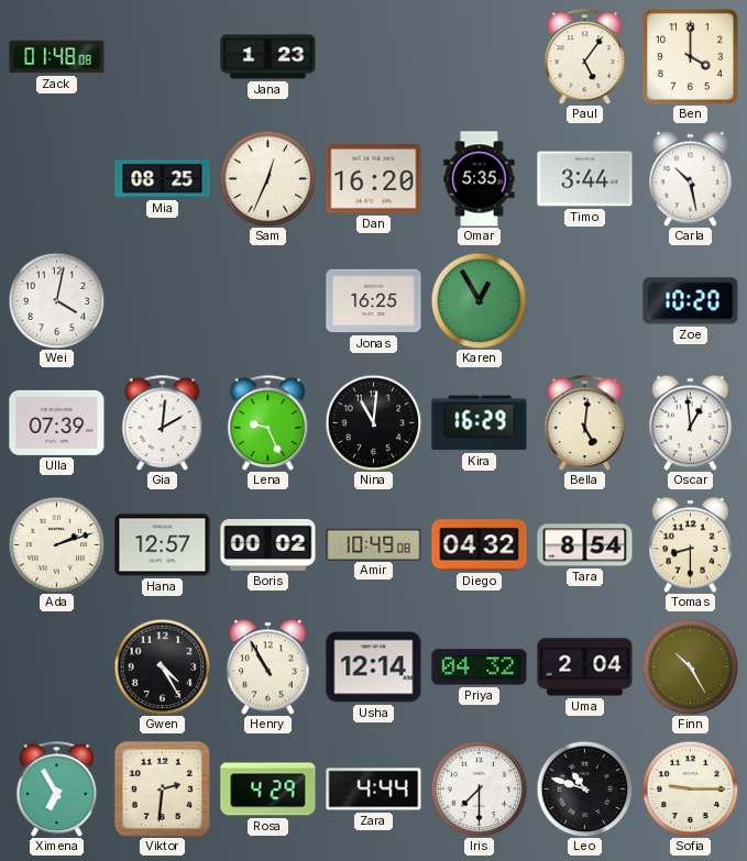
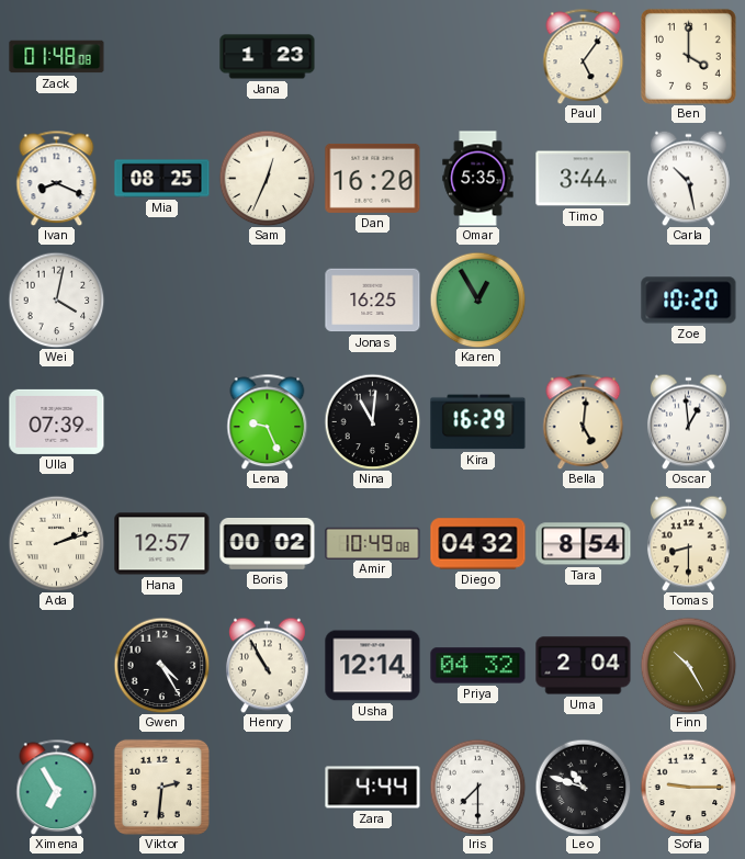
Ivan: none -> 8:19 (57, 178)
Gia: 2:01 -> none (163, 422)
Rosa: 4:29 -> none (268, 790)
